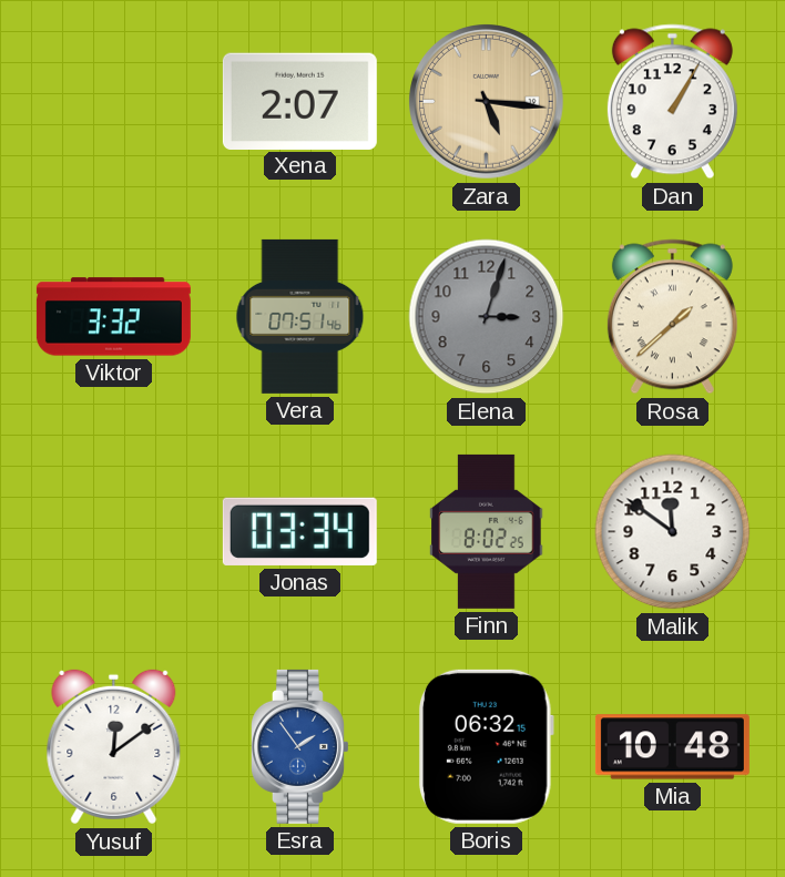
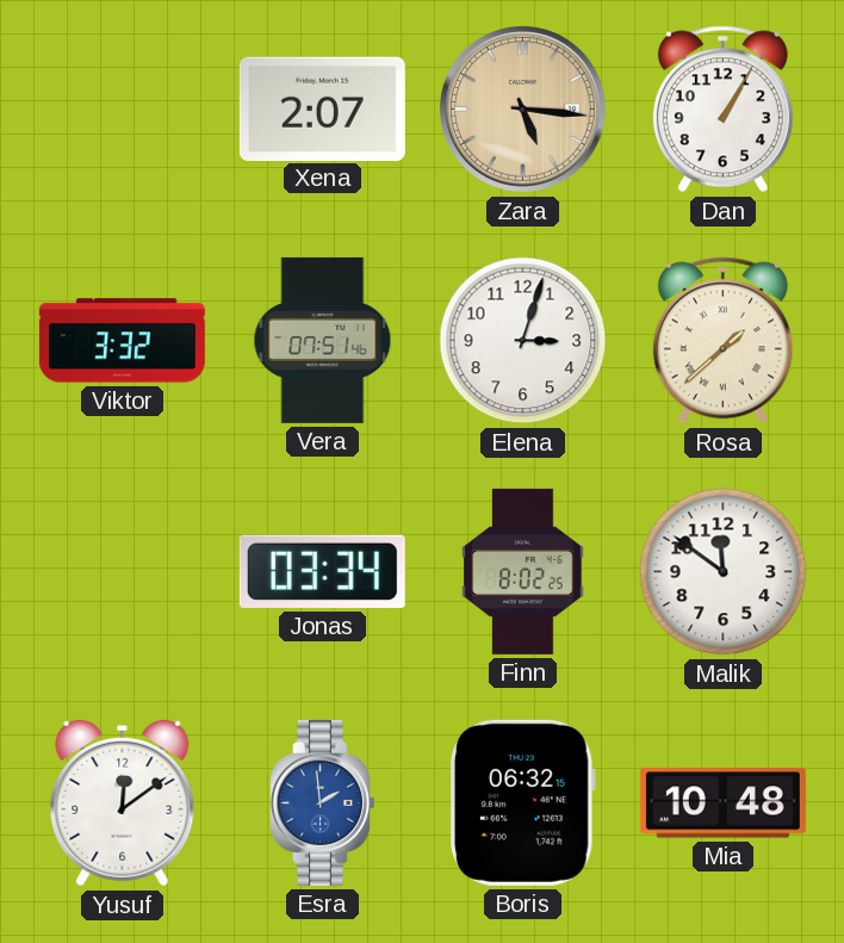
Elena dial: grey -> white (523, 341)
Esra: 1:54 -> 1:59 (323, 802)
